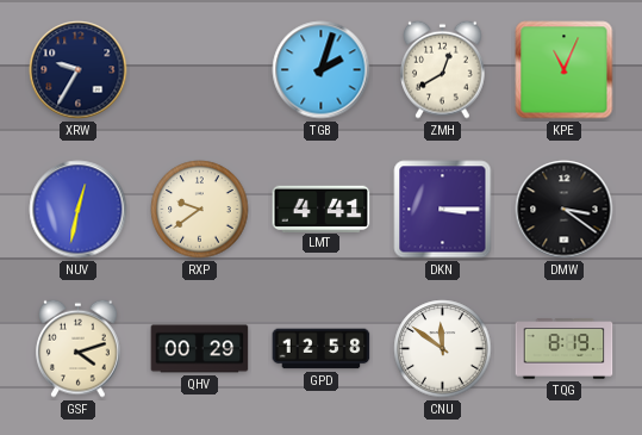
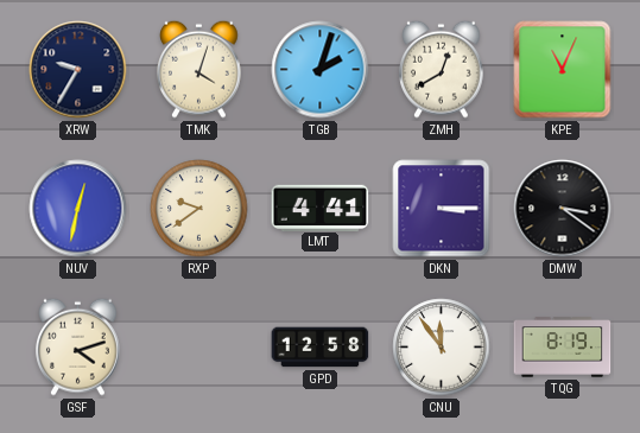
TMK: none -> 4:03 (199, 69)
QHV: 00:29 -> none (200, 349)
CNU: 11:51 -> 11:54 (442, 348)
